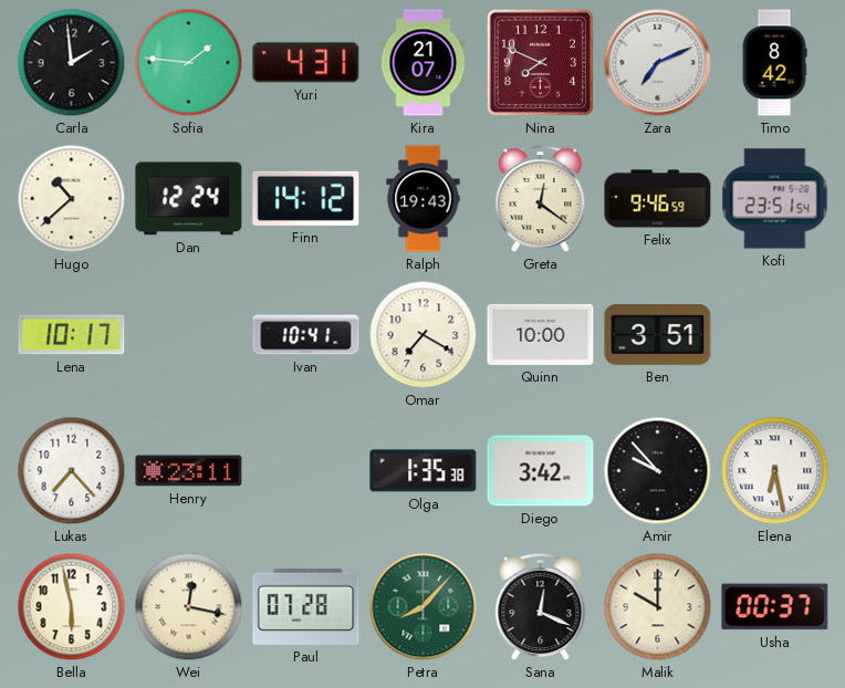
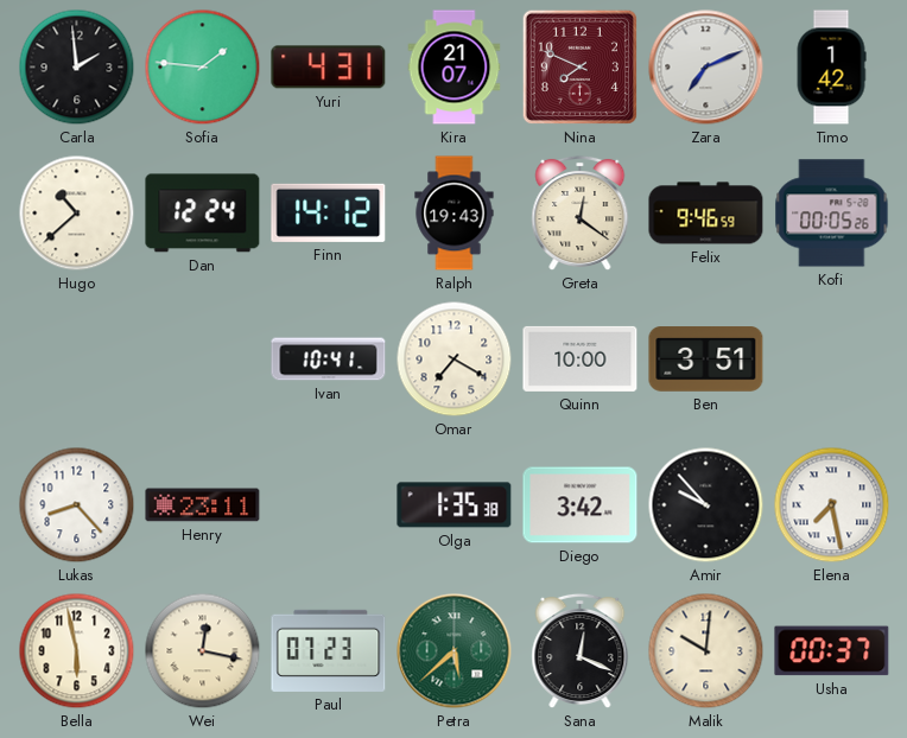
Timo: 8:42 -> 1:42 (831, 68)
Kofi: 23:51 -> 00:05 (832, 214)
Lena: 10:17 -> none (72, 335)
Lukas: 7:23 -> 8:23 (77, 505)
Elena: 6:28 -> 7:28 (832, 505)
Paul: 07:28 -> 07:23 (329, 650)
Petra: 8:07 -> 5:38 (455, 651)
Malik: 10:00 -> 10:01 (706, 651)
